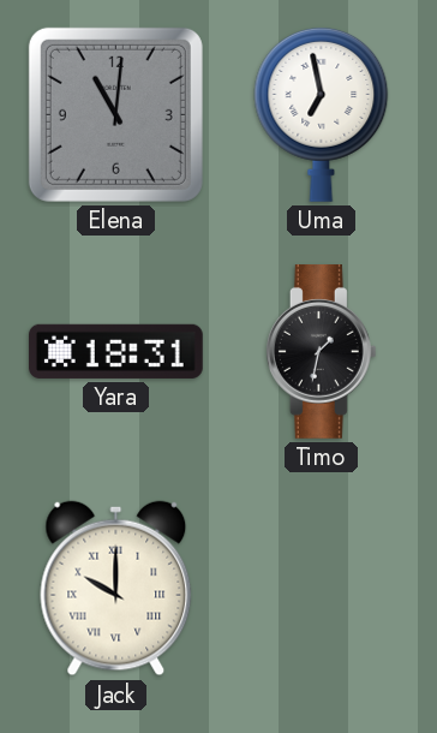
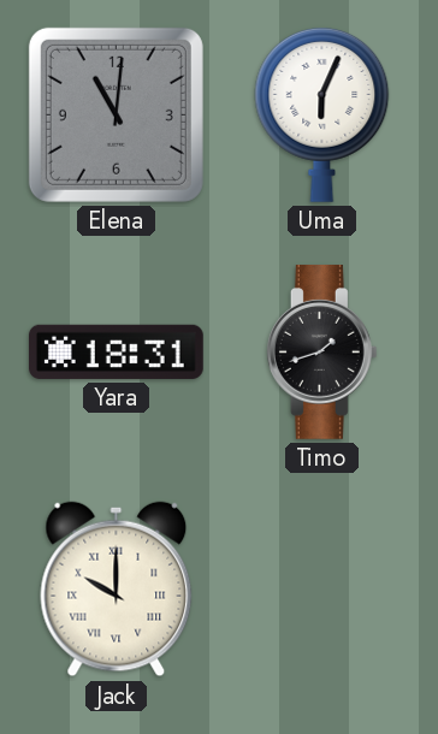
Uma: 6:58 -> 6:04 (322, 114)
Timo: 1:32 -> 1:42 (321, 353)
